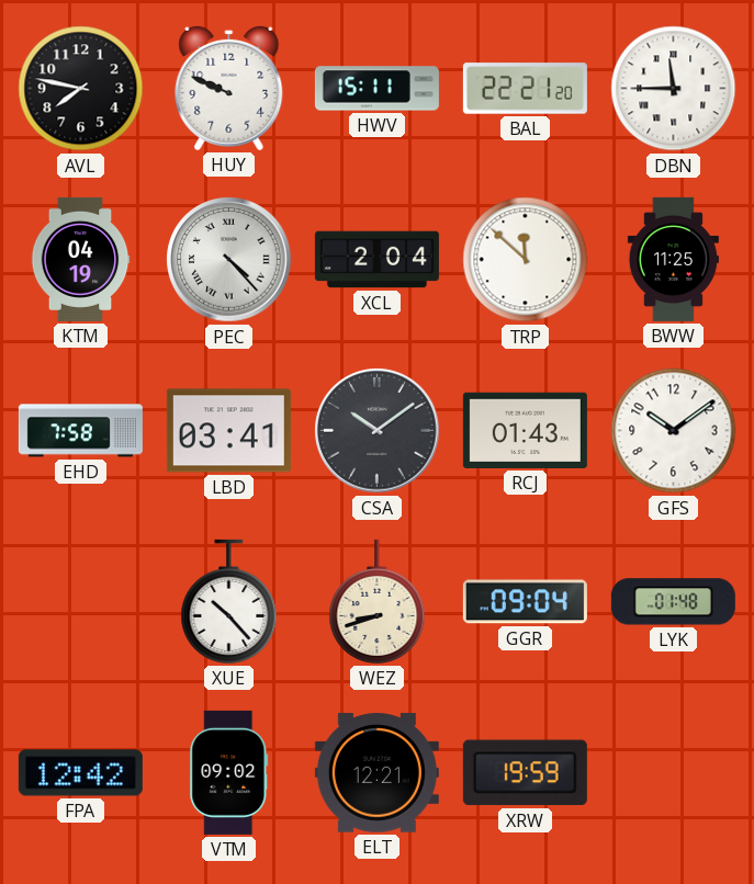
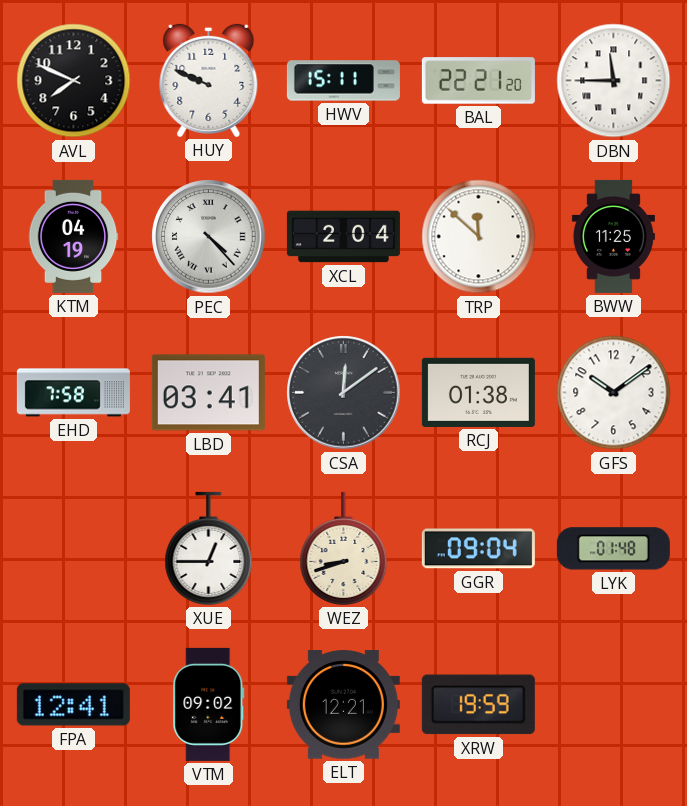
AVL: 7:47 -> 7:49 (74, 81)
CSA: 10:09 -> 12:09 (344, 393)
RCJ: 01:43 -> 01:38 (478, 392)
XUE: 10:23 -> 12:45 (209, 548)
FPA: 12:42 -> 12:41 (73, 705)
